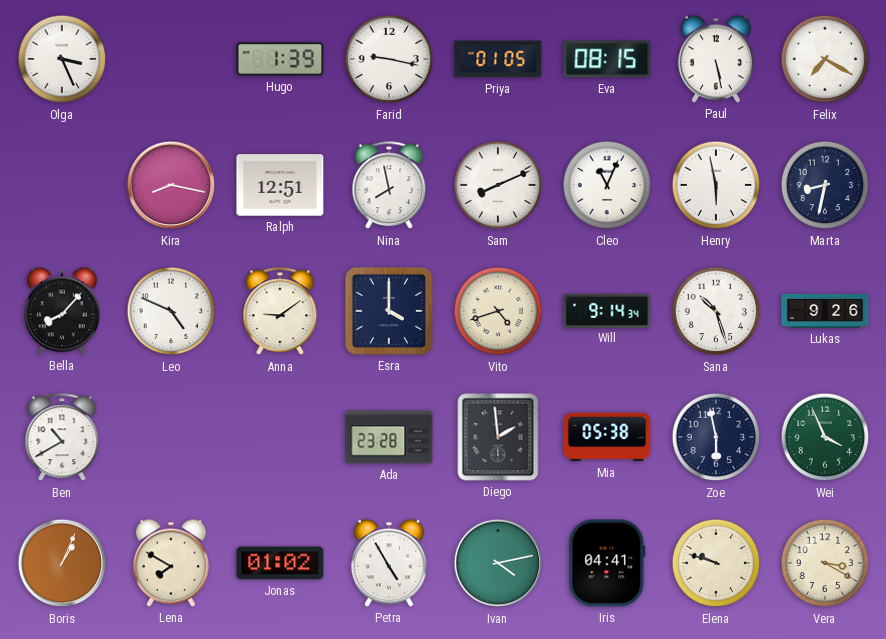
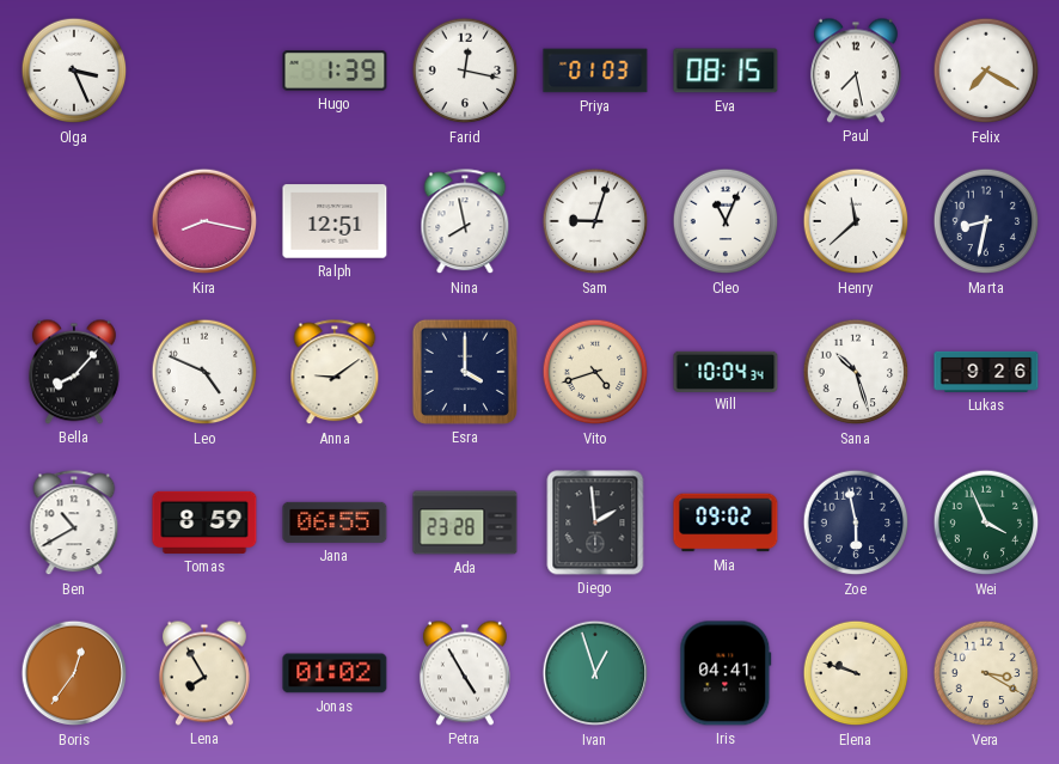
Farid: 9:17 -> 12:17 (465, 71)
Priya: 01:05 -> 01:03 (595, 71)
Paul: 5:28 -> 7:28 (856, 71)
Sam: 8:11 -> 9:03 (595, 221)
Henry: 5:58 -> 11:38 (856, 221)
Will: 9:14 -> 10:04 (726, 371)
Tomas: none -> 8:59 (204, 522)
Jana: none -> 06:55 (335, 522)
Mia: 05:38 -> 09:02 (726, 522)
Boris: 1:04 -> 12:36 (74, 673)
Lena: 7:50 -> 7:55 (204, 673)
Ivan: 4:13 -> 12:57 (595, 673)
